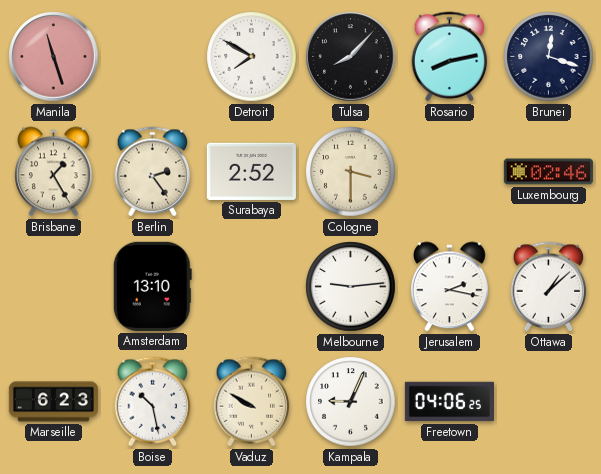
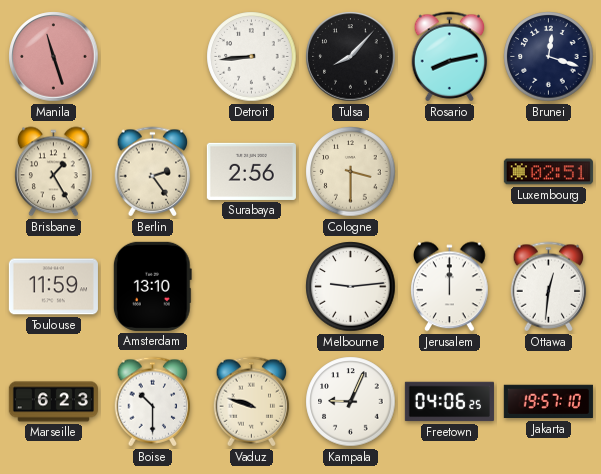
Detroit: 7:50 -> 8:44 (252, 57)
Surabaya: 2:52 -> 2:56 (251, 171)
Luxembourg: 02:46 -> 02:51 (548, 172)
Toulouse: none -> 11:59 (53, 287)
Jerusalem: 2:17 -> 12:00 (450, 287)
Ottawa: 1:08 -> 12:31 (549, 287)
Boise: 10:28 -> 10:30 (153, 402)
Vaduz: 9:50 -> 9:48 (252, 402)
Jakarta: none -> 19:57 (548, 402)
